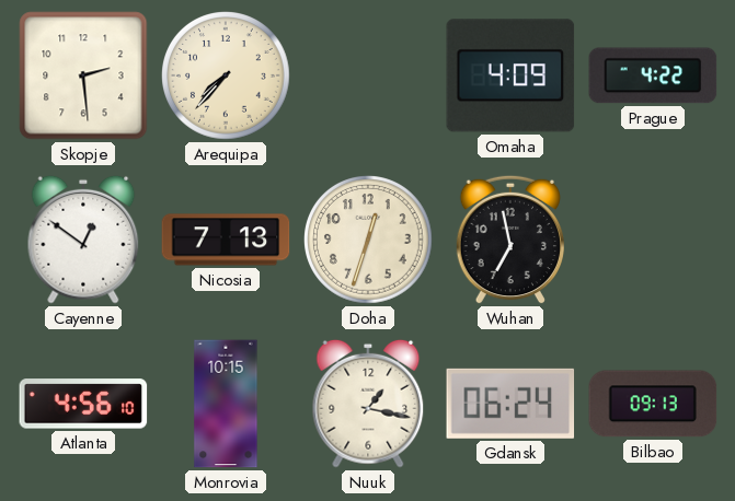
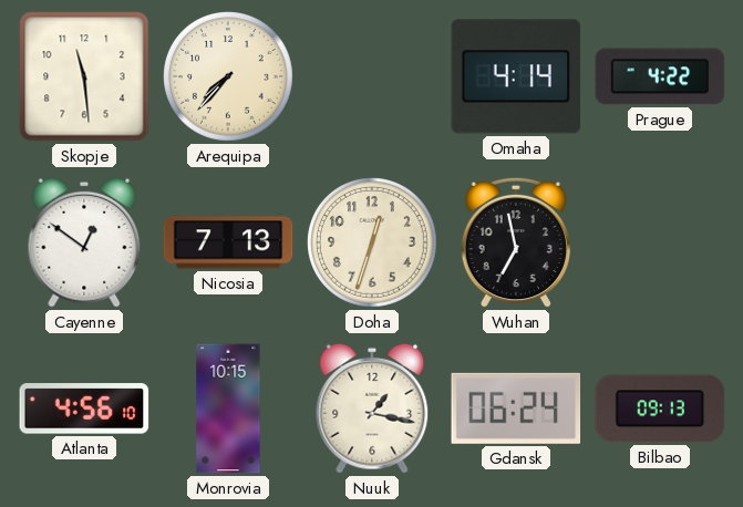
Skopje: 2:29 -> 11:29 (84, 76)
Omaha: 4:09 -> 4:14 (516, 76)
